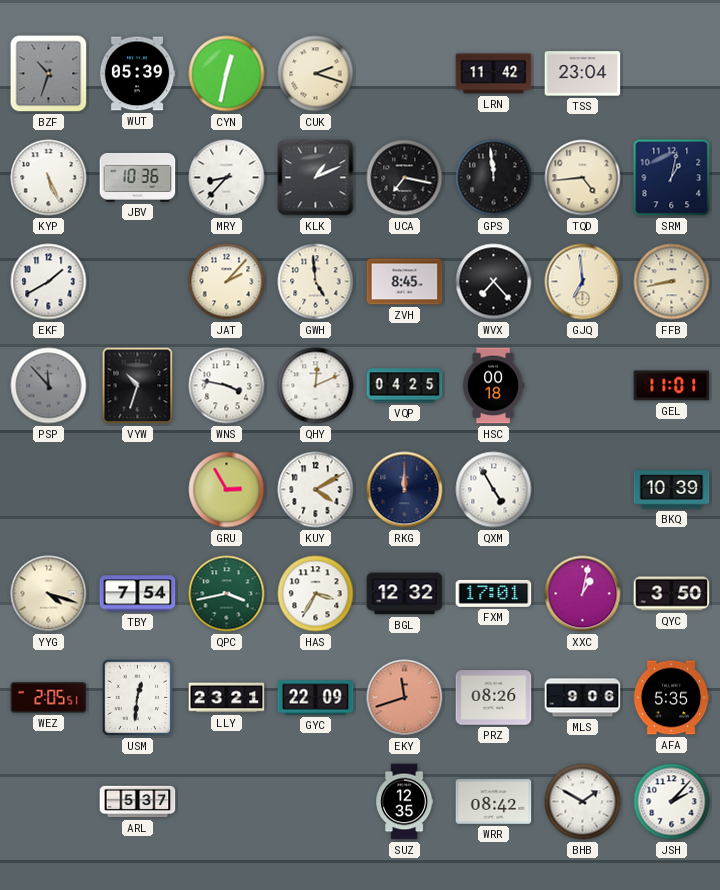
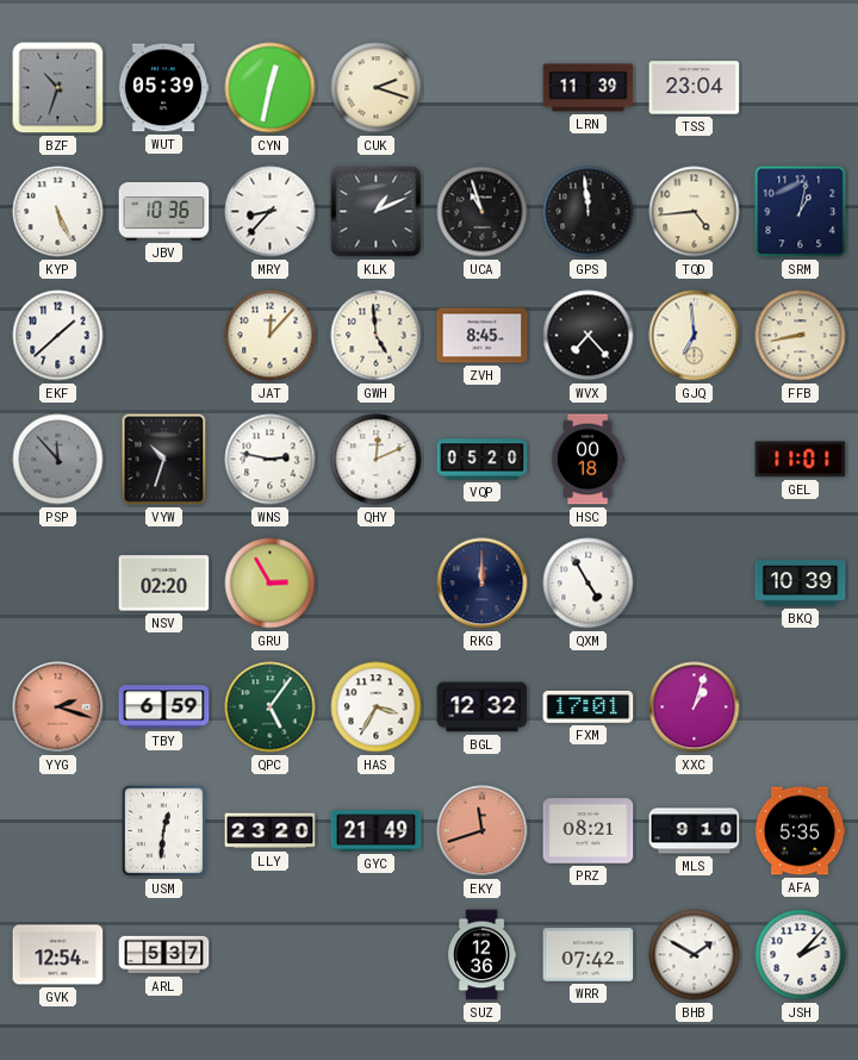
LRN: 11:42 -> 11:39 (589, 88)
UCA: 7:17 -> 10:57 (483, 212)
EKF: 1:40 -> 1:38 (58, 336)
JAT: 2:07 -> 12:07 (271, 336)
WNS: 3:47 -> 2:47 (271, 460)
VQP: 04:25 -> 05:20 (483, 460)
NSV: none -> 02:20 (164, 584)
KUY: 4:10 -> none (316, 490)
YYG: 4:18 -> 2:18 (58, 707)
YYG dial: cream -> salmon (58, 707)
TBY: 7:54 -> 6:59 (164, 707)
QPC: 3:43 -> 5:06 (271, 707)
XXC: 1:02 -> 1:03 (695, 707)
QYC: 3:50 -> none (672, 594)
WEZ: 2:05 -> none (49, 698)
LLY: 23:21 -> 23:20 (271, 831)
GYC: 22:09 -> 21:49 (377, 831)
PRZ: 08:26 -> 08:21 (589, 831)
MLS: 9:06 -> 9:10 (695, 831)
GVK: none -> 12:54 (58, 955)
SUZ: 12:35 -> 12:36 (483, 955)
WRR: 08:42 -> 07:42 (589, 955)
